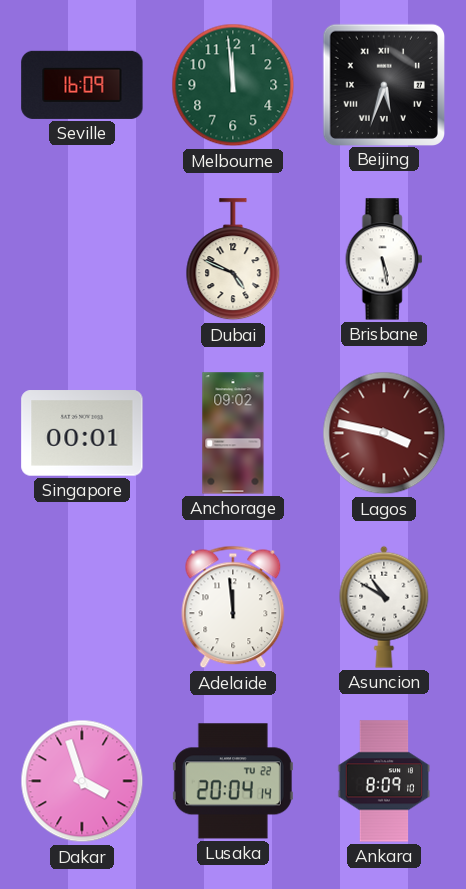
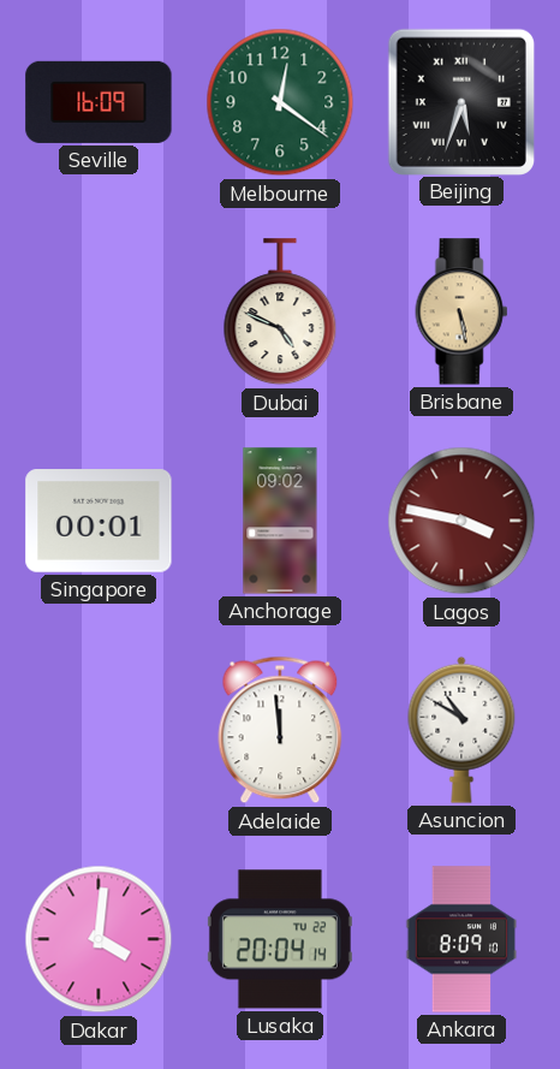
Melbourne: 11:59 -> 12:21 (280, 102)
Brisbane dial: white -> champagne (461, 311)
Dakar: 3:57 -> 4:01 (99, 939)
